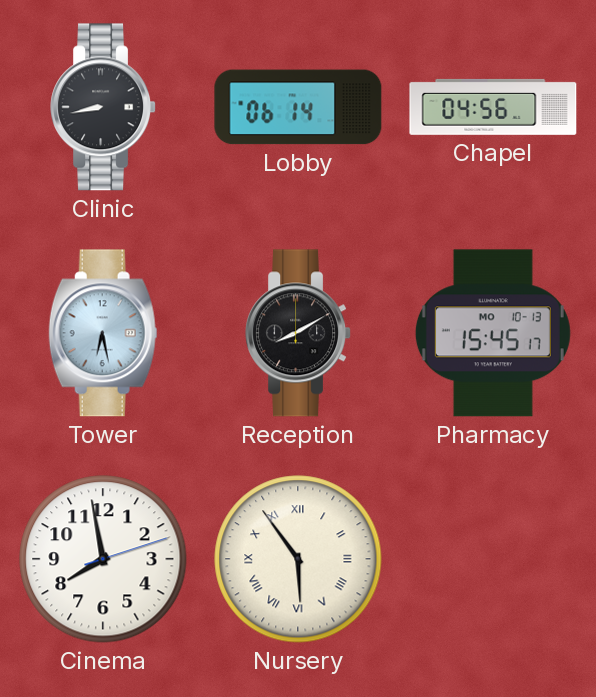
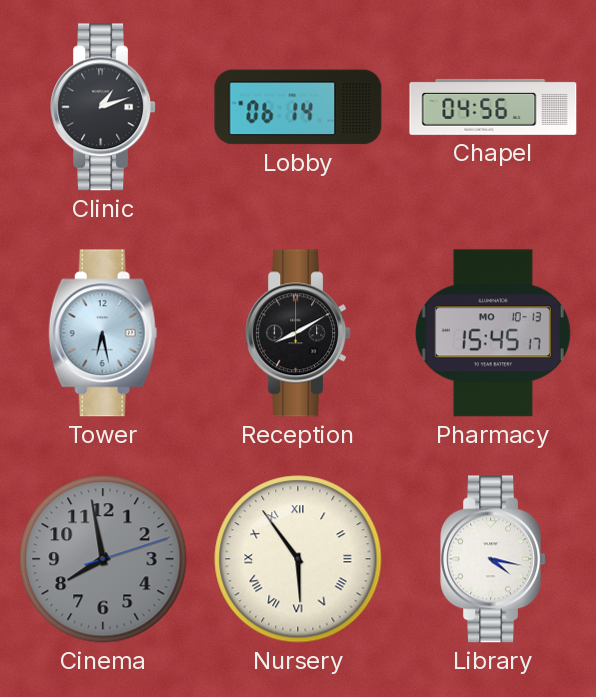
Clinic: 8:43 -> 1:12 (104, 107)
Cinema dial: white -> grey (103, 559)
Library: none -> 4:17 (494, 559)
